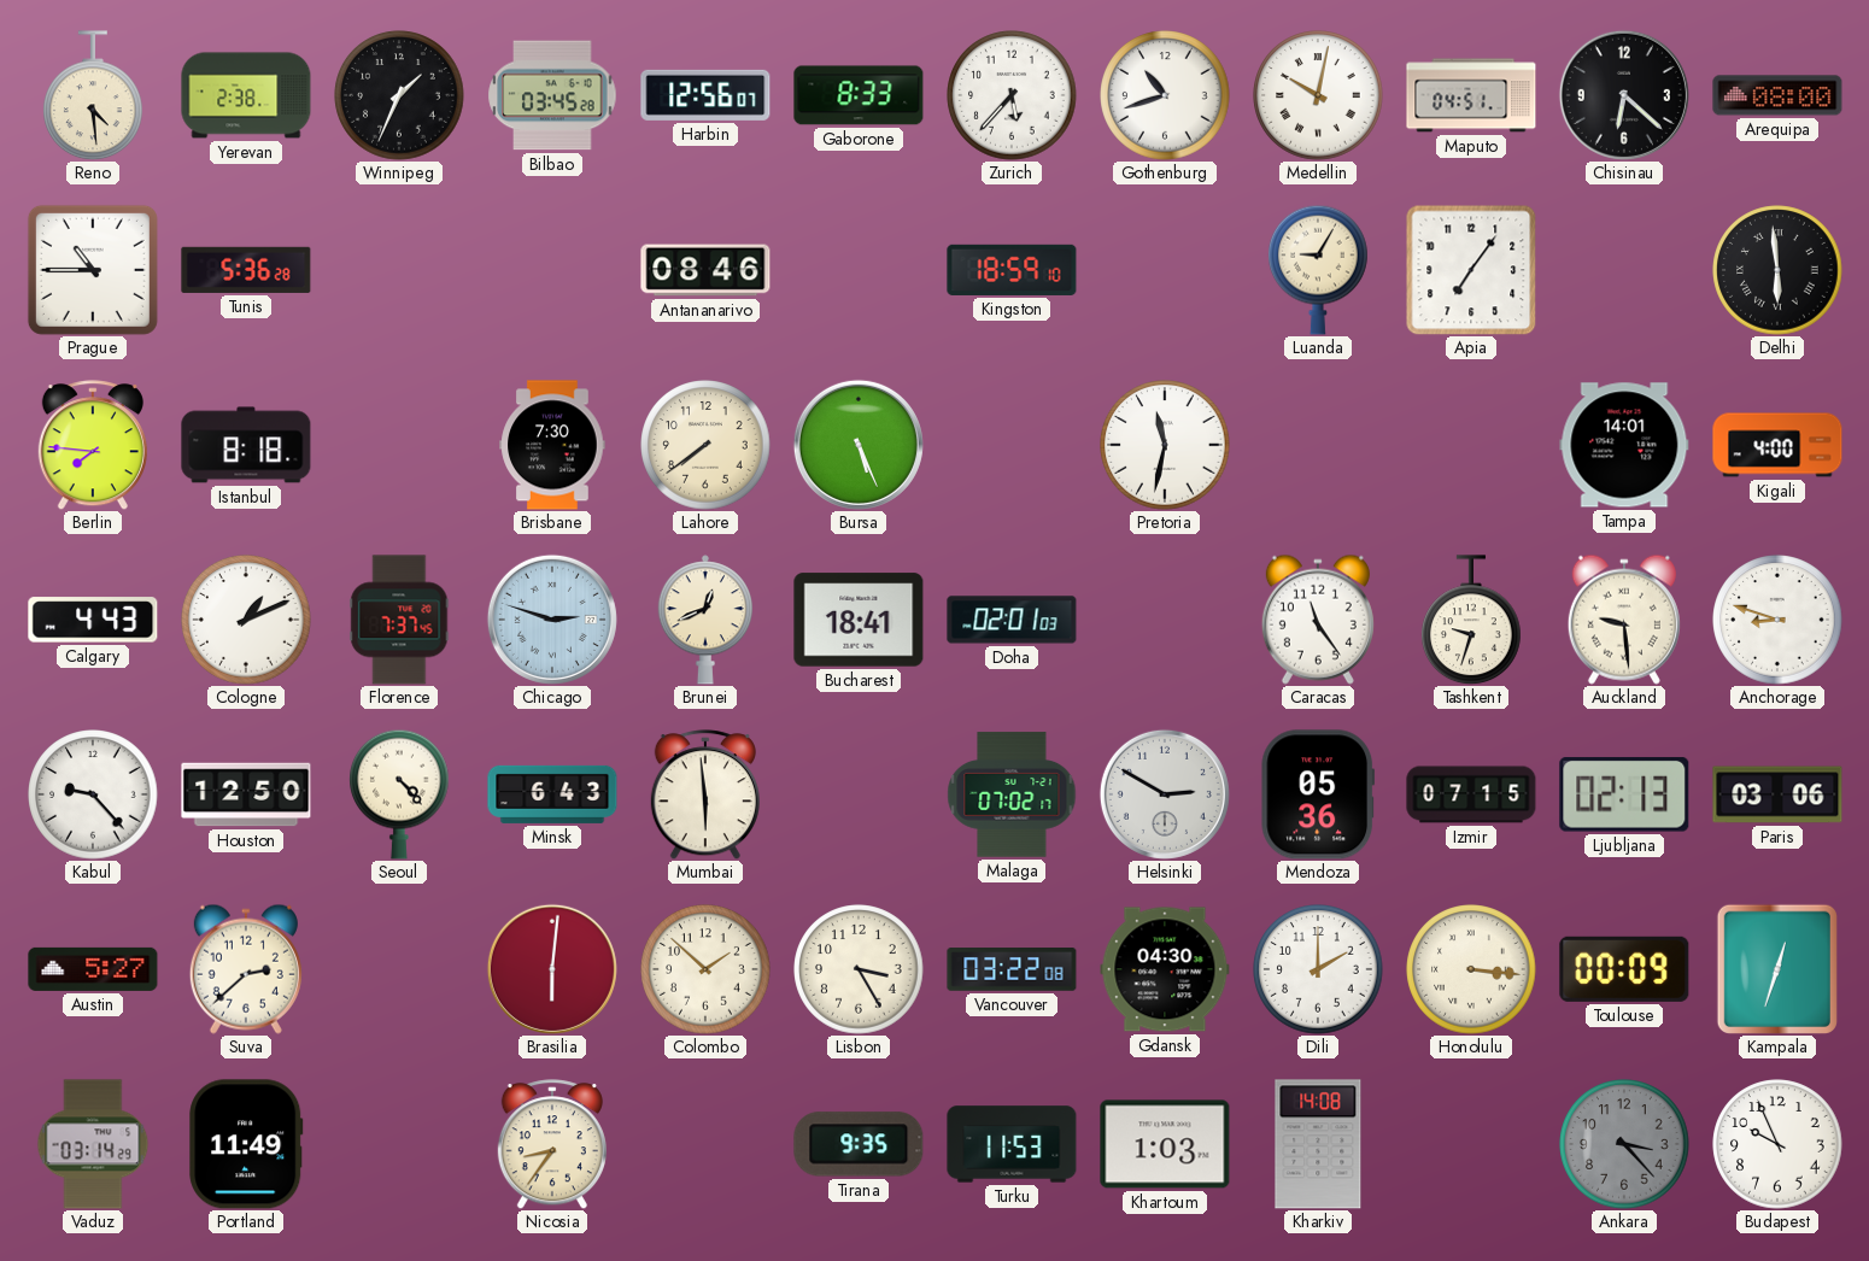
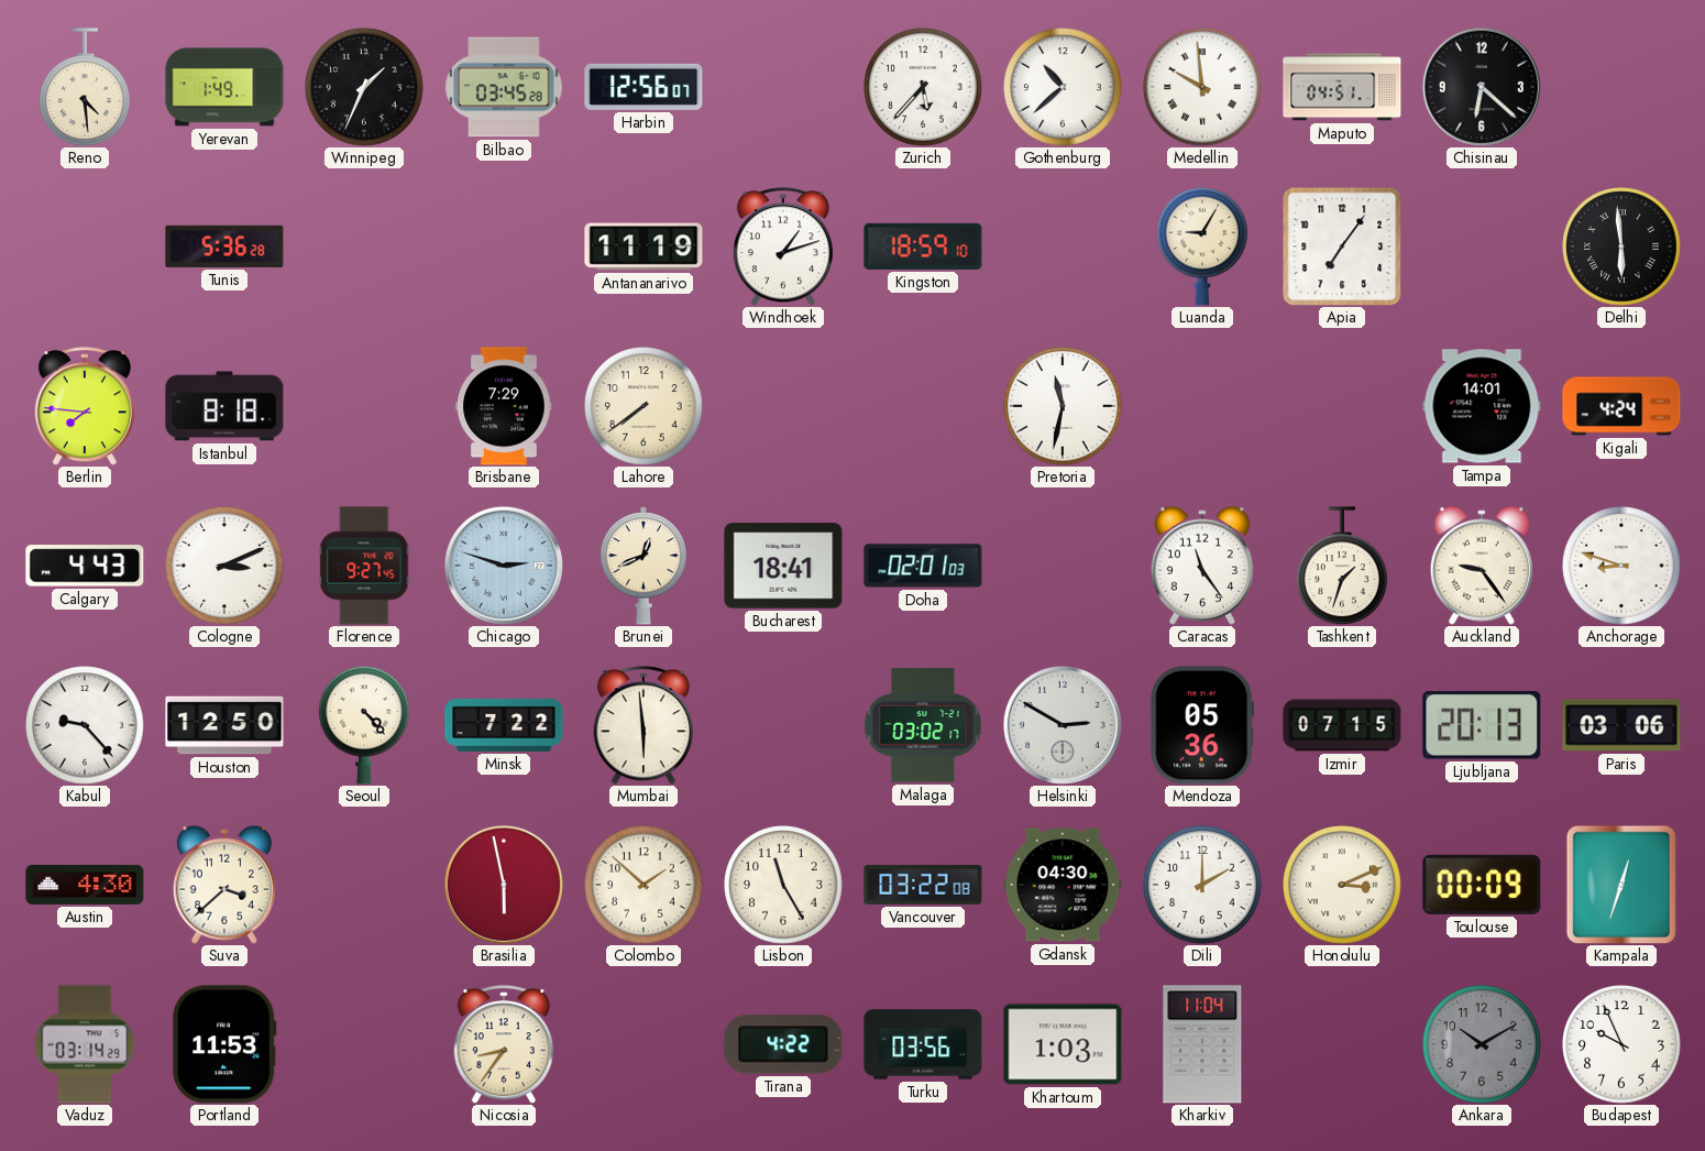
Yerevan: 2:38 -> 1:49 (224, 87)
Gaborone: 8:33 -> none (859, 95)
Gothenburg: 10:42 -> 10:38 (1063, 87)
Medellin: 10:02 -> 9:59 (1202, 87)
Arequipa: 08:00 -> none (1777, 95)
Prague: 10:45 -> none (93, 270)
Antananarivo: 08:46 -> 11:19 (643, 246)
Windhoek: none -> 1:12 (783, 246)
Brisbane: 7:30 -> 7:29 (504, 406)
Bursa: 5:26 -> none (859, 445)
Kigali: 4:00 -> 4:24 (1621, 406)
Cologne: 1:11 -> 3:11 (224, 566)
Florence: 7:37 -> 9:27 (364, 566)
Tashkent: 9:33 -> 1:33 (1343, 566)
Auckland: 9:29 -> 9:24 (1482, 566)
Minsk: 6:43 -> 7:22 (504, 725)
Malaga: 07:02 -> 03:02 (923, 725)
Ljubljana: 02:13 -> 20:13 (1482, 725)
Austin: 5:27 -> 4:30 (85, 885)
Suva: 2:38 -> 3:38 (224, 885)
Brasilia: 6:01 -> 5:58 (504, 885)
Lisbon: 3:25 -> 11:25 (783, 885)
Honolulu: 3:16 -> 3:11 (1342, 885)
Portland: 11:49 -> 11:53 (224, 1044)
Tirana: 9:35 -> 4:22 (783, 1044)
Turku: 11:53 -> 03:56 (923, 1044)
Kharkiv: 14:08 -> 11:04 (1202, 1044)
Ankara: 3:23 -> 10:10 (1482, 1044)
